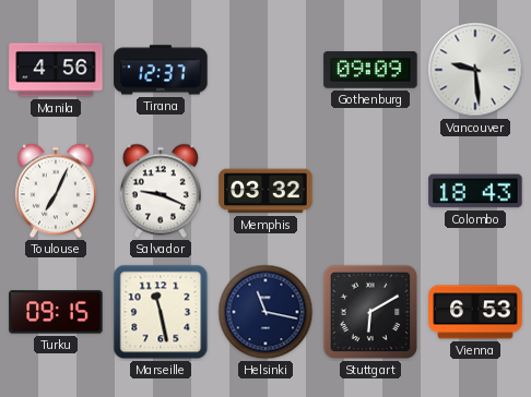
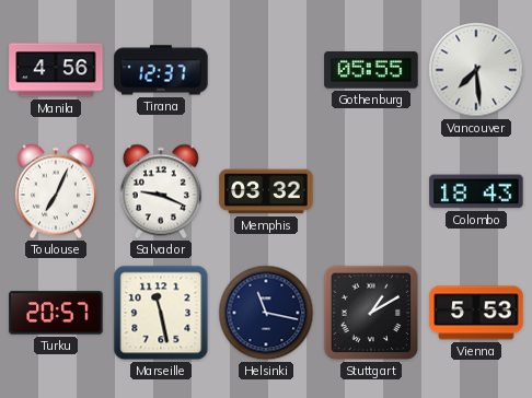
Gothenburg: 09:09 -> 05:55 (371, 70)
Vancouver: 9:29 -> 7:29 (476, 70)
Turku: 09:15 -> 20:57 (56, 313)
Stuttgart: 6:10 -> 1:10 (371, 313)
Vienna: 6:53 -> 5:53 (476, 313)
